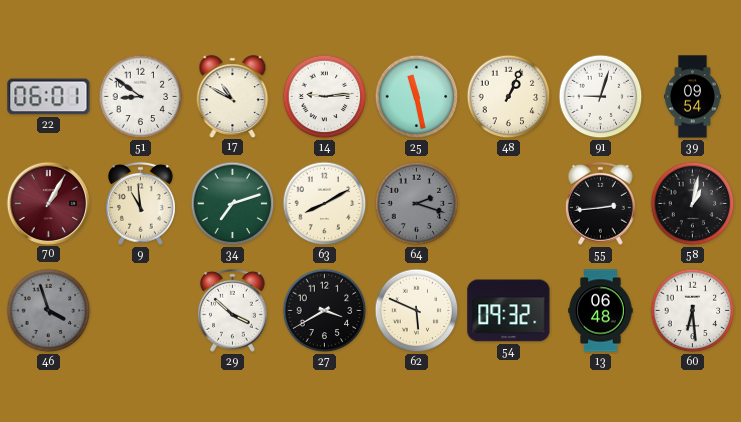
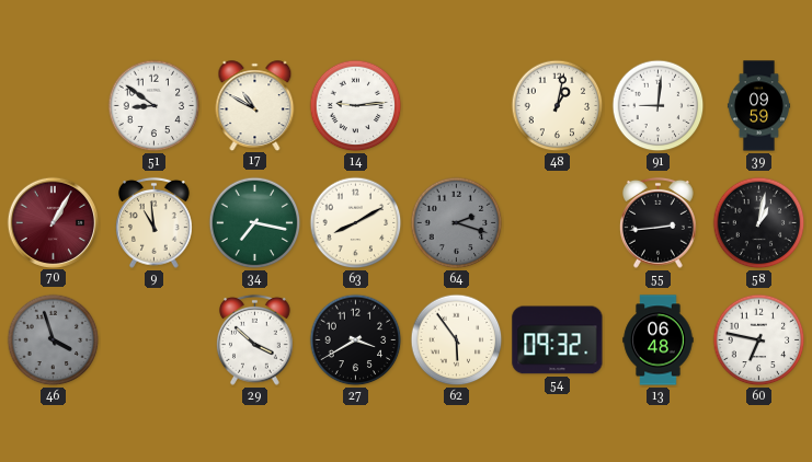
22: 06:01 -> none (49, 97)
25: 11:28 -> none (417, 97)
48: 1:04 -> 1:02 (558, 106)
91: 9:03 -> 9:01 (659, 106)
39: 09:54 -> 09:59 (758, 106)
34: 7:12 -> 7:17 (255, 223)
62: 5:49 -> 5:54 (457, 340)
60: 6:29 -> 6:47 (759, 340)
